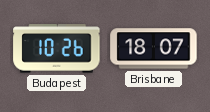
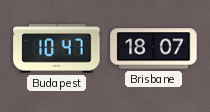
Budapest: 10:26 -> 10:47 (57, 49)
